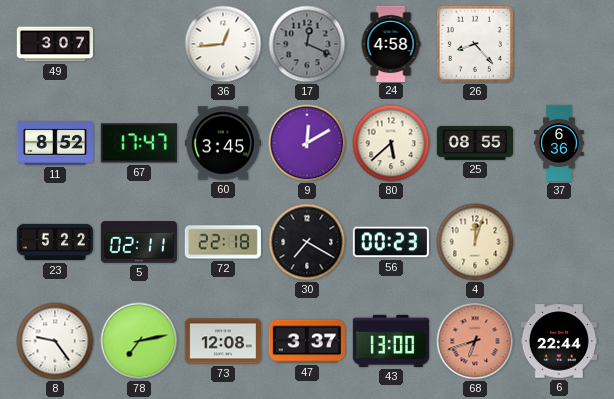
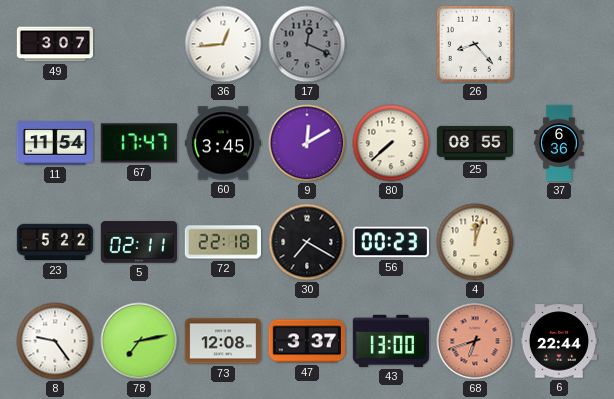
24: 4:58 -> none (391, 43)
11: 8:52 -> 11:54 (54, 143)
80: 5:38 -> 7:38 (391, 143)
